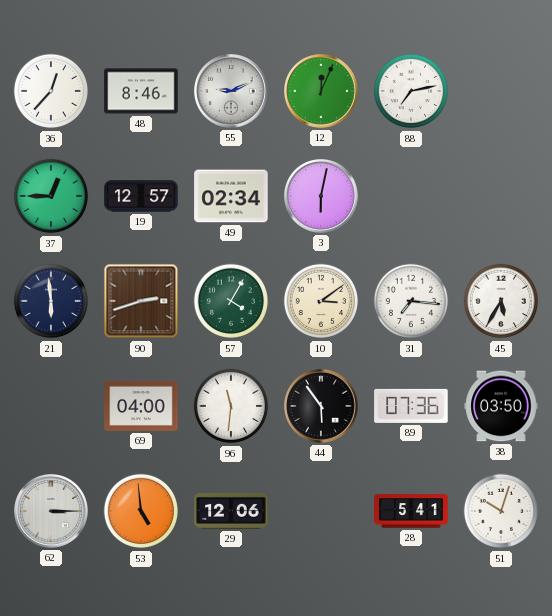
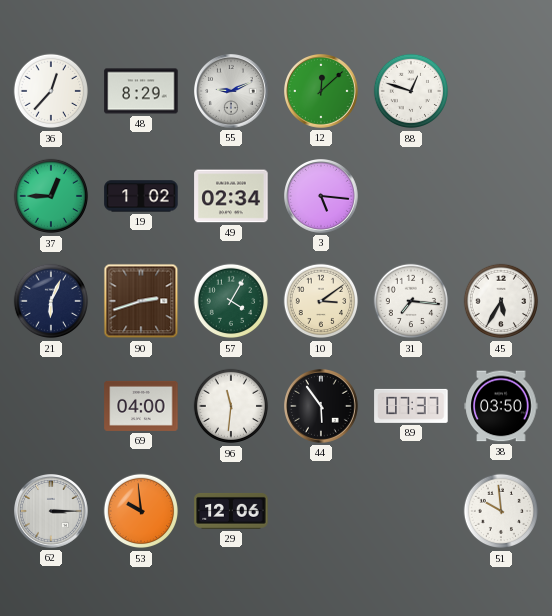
48: 8:46 -> 8:29 (141, 91)
12: 12:04 -> 12:08 (322, 92)
88: 7:13 -> 12:48 (411, 91)
19: 12:57 -> 1:02 (141, 196)
3: 6:02 -> 5:16 (322, 197)
21: 5:59 -> 6:04 (51, 301)
89: 07:36 -> 07:37 (411, 406)
53: 4:59 -> 9:59 (141, 511)
28: 5:41 -> none (411, 511)
51: 10:03 -> 9:59 (501, 511)
